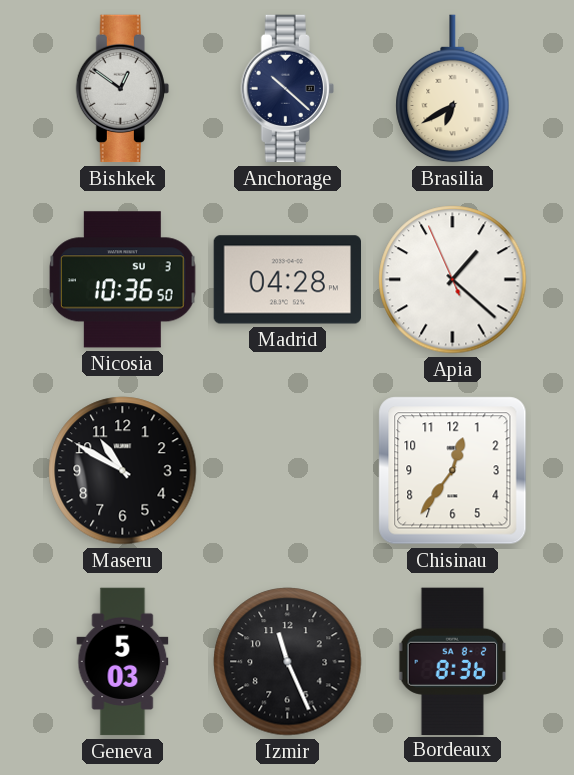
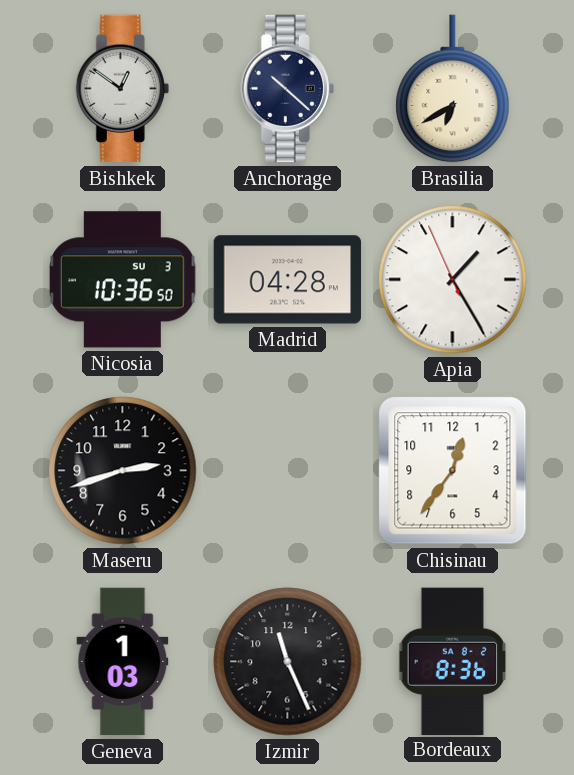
Apia: 1:21 -> 1:24 (453, 280)
Maseru: 10:50 -> 2:42 (123, 471)
Geneva: 5:03 -> 1:03 (123, 662)
